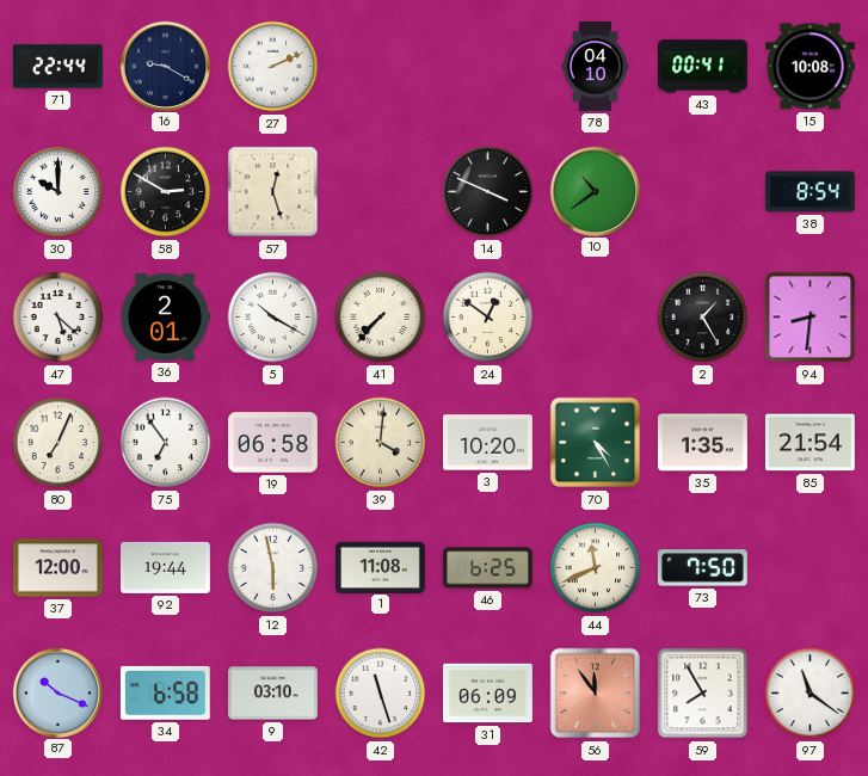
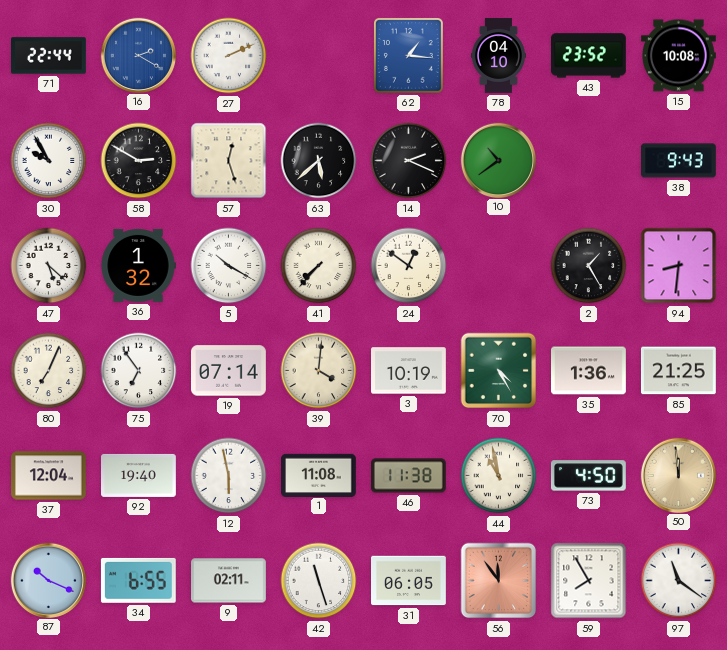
16: 9:20 -> 2:20 (138, 55)
16 dial: navy -> blue (138, 55)
62: none -> 1:16 (408, 55)
43: 00:41 -> 23:52 (589, 56)
30: 10:00 -> 9:55 (49, 161)
63: none -> 5:38 (319, 161)
14: 3:49 -> 2:19 (409, 161)
38: 8:54 -> 9:43 (678, 161)
36: 2:01 -> 1:32 (138, 265)
19: 06:58 -> 07:14 (229, 371)
3: 10:20 -> 10:19 (409, 371)
35: 1:35 -> 1:36 (589, 371)
85: 21:54 -> 21:25 (678, 371)
37: 12:00 -> 12:04 (49, 476)
92: 19:44 -> 19:40 (139, 475)
46: 6:25 -> 11:38 (409, 476)
44: 11:41 -> 10:58 (499, 476)
73: 7:50 -> 4:50 (588, 476)
50: none -> 11:59 (678, 475)
34: 6:58 -> 6:55 (138, 580)
9: 03:10 -> 02:11 (229, 581)
31: 06:09 -> 06:05 (409, 581)
